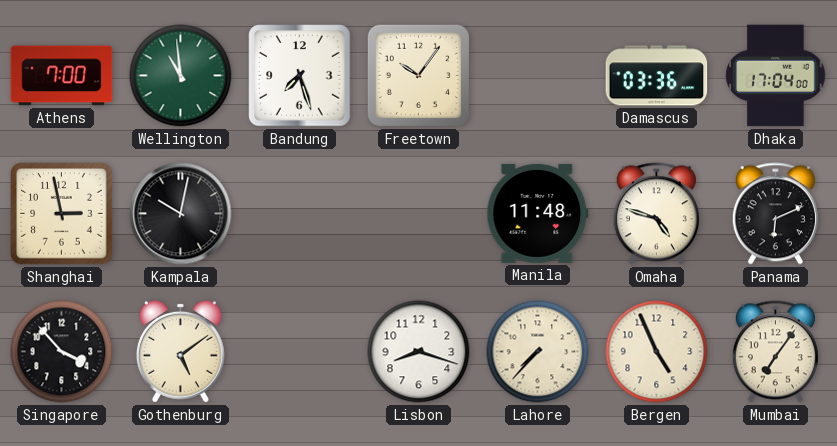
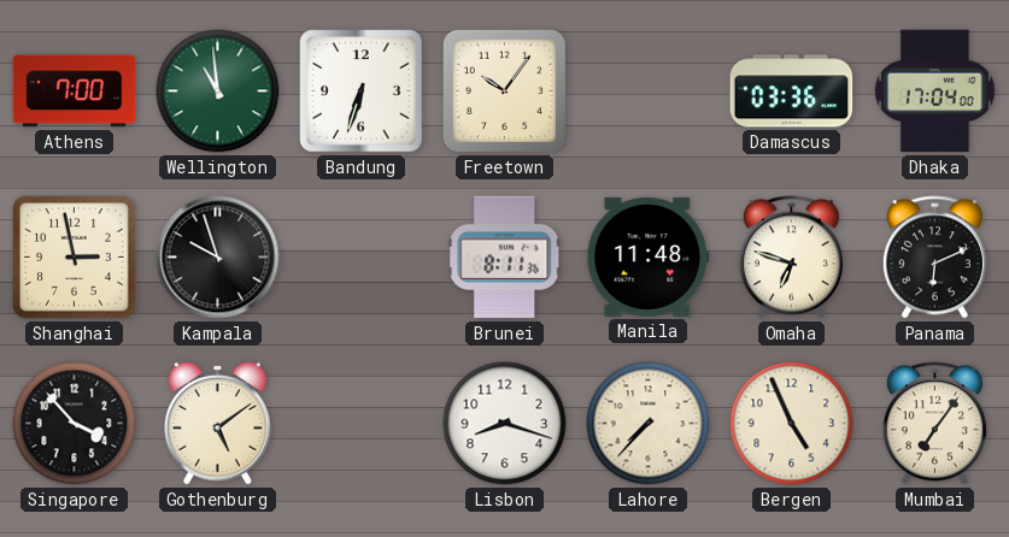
Bandung: 7:27 -> 6:33 (362, 92)
Kampala: 10:02 -> 9:57 (218, 258)
Brunei: none -> 8:11 (505, 258)
Omaha: 4:48 -> 6:48 (791, 258)
